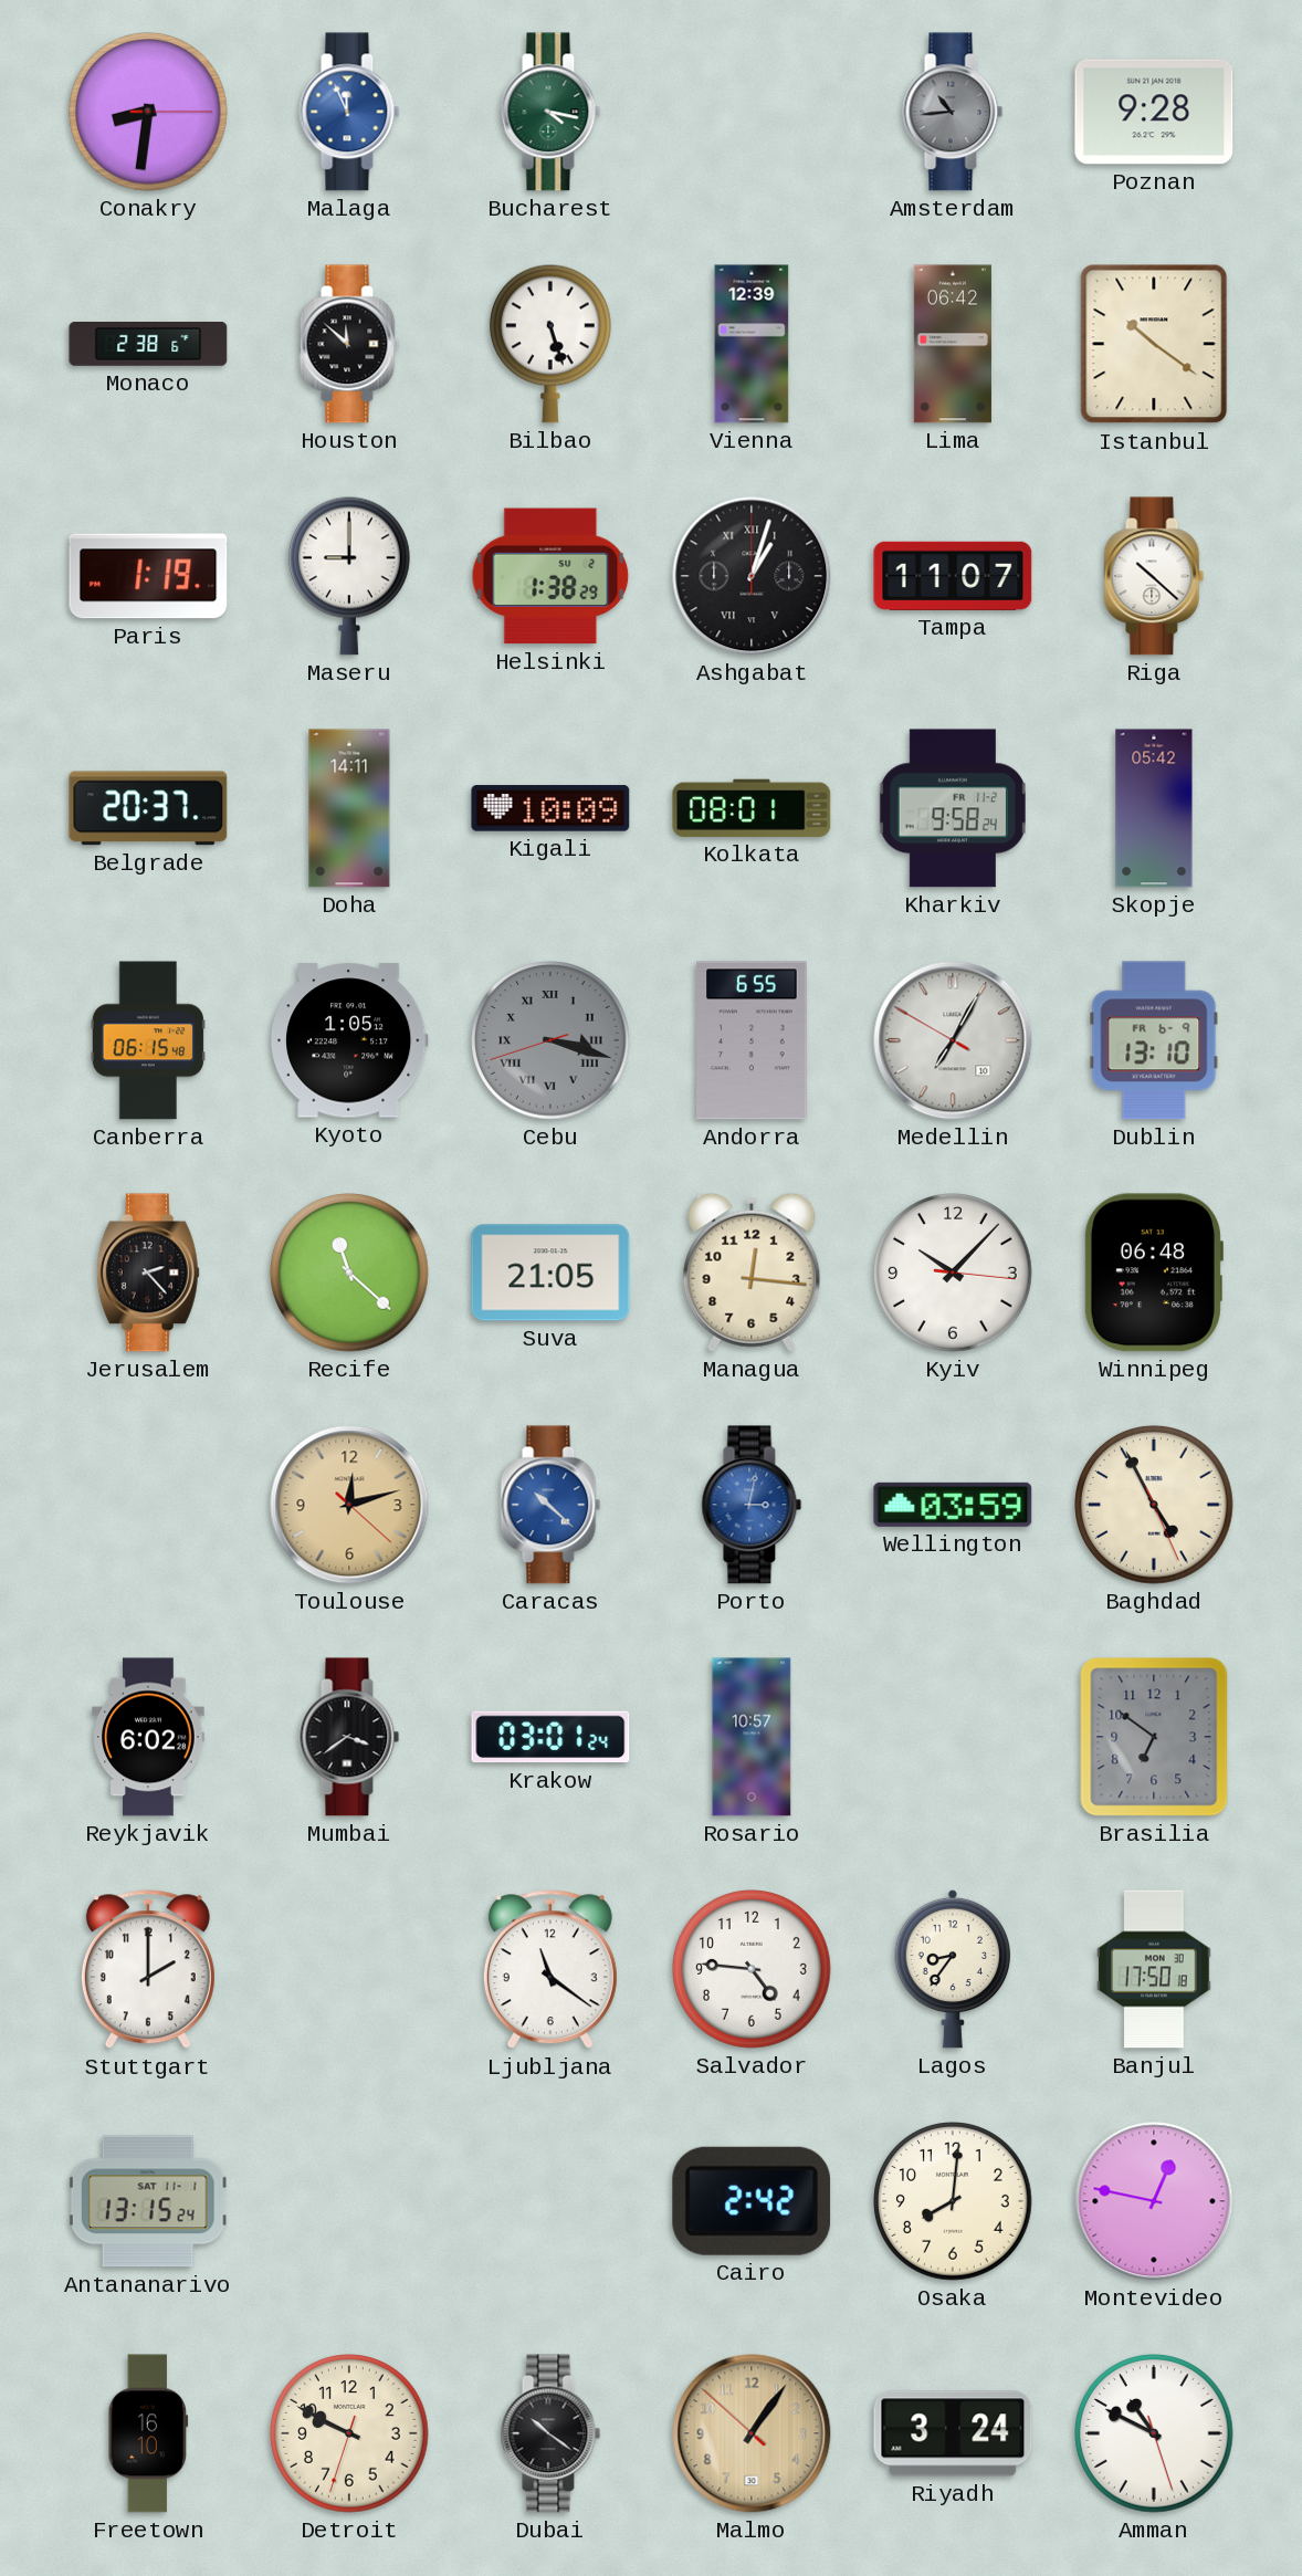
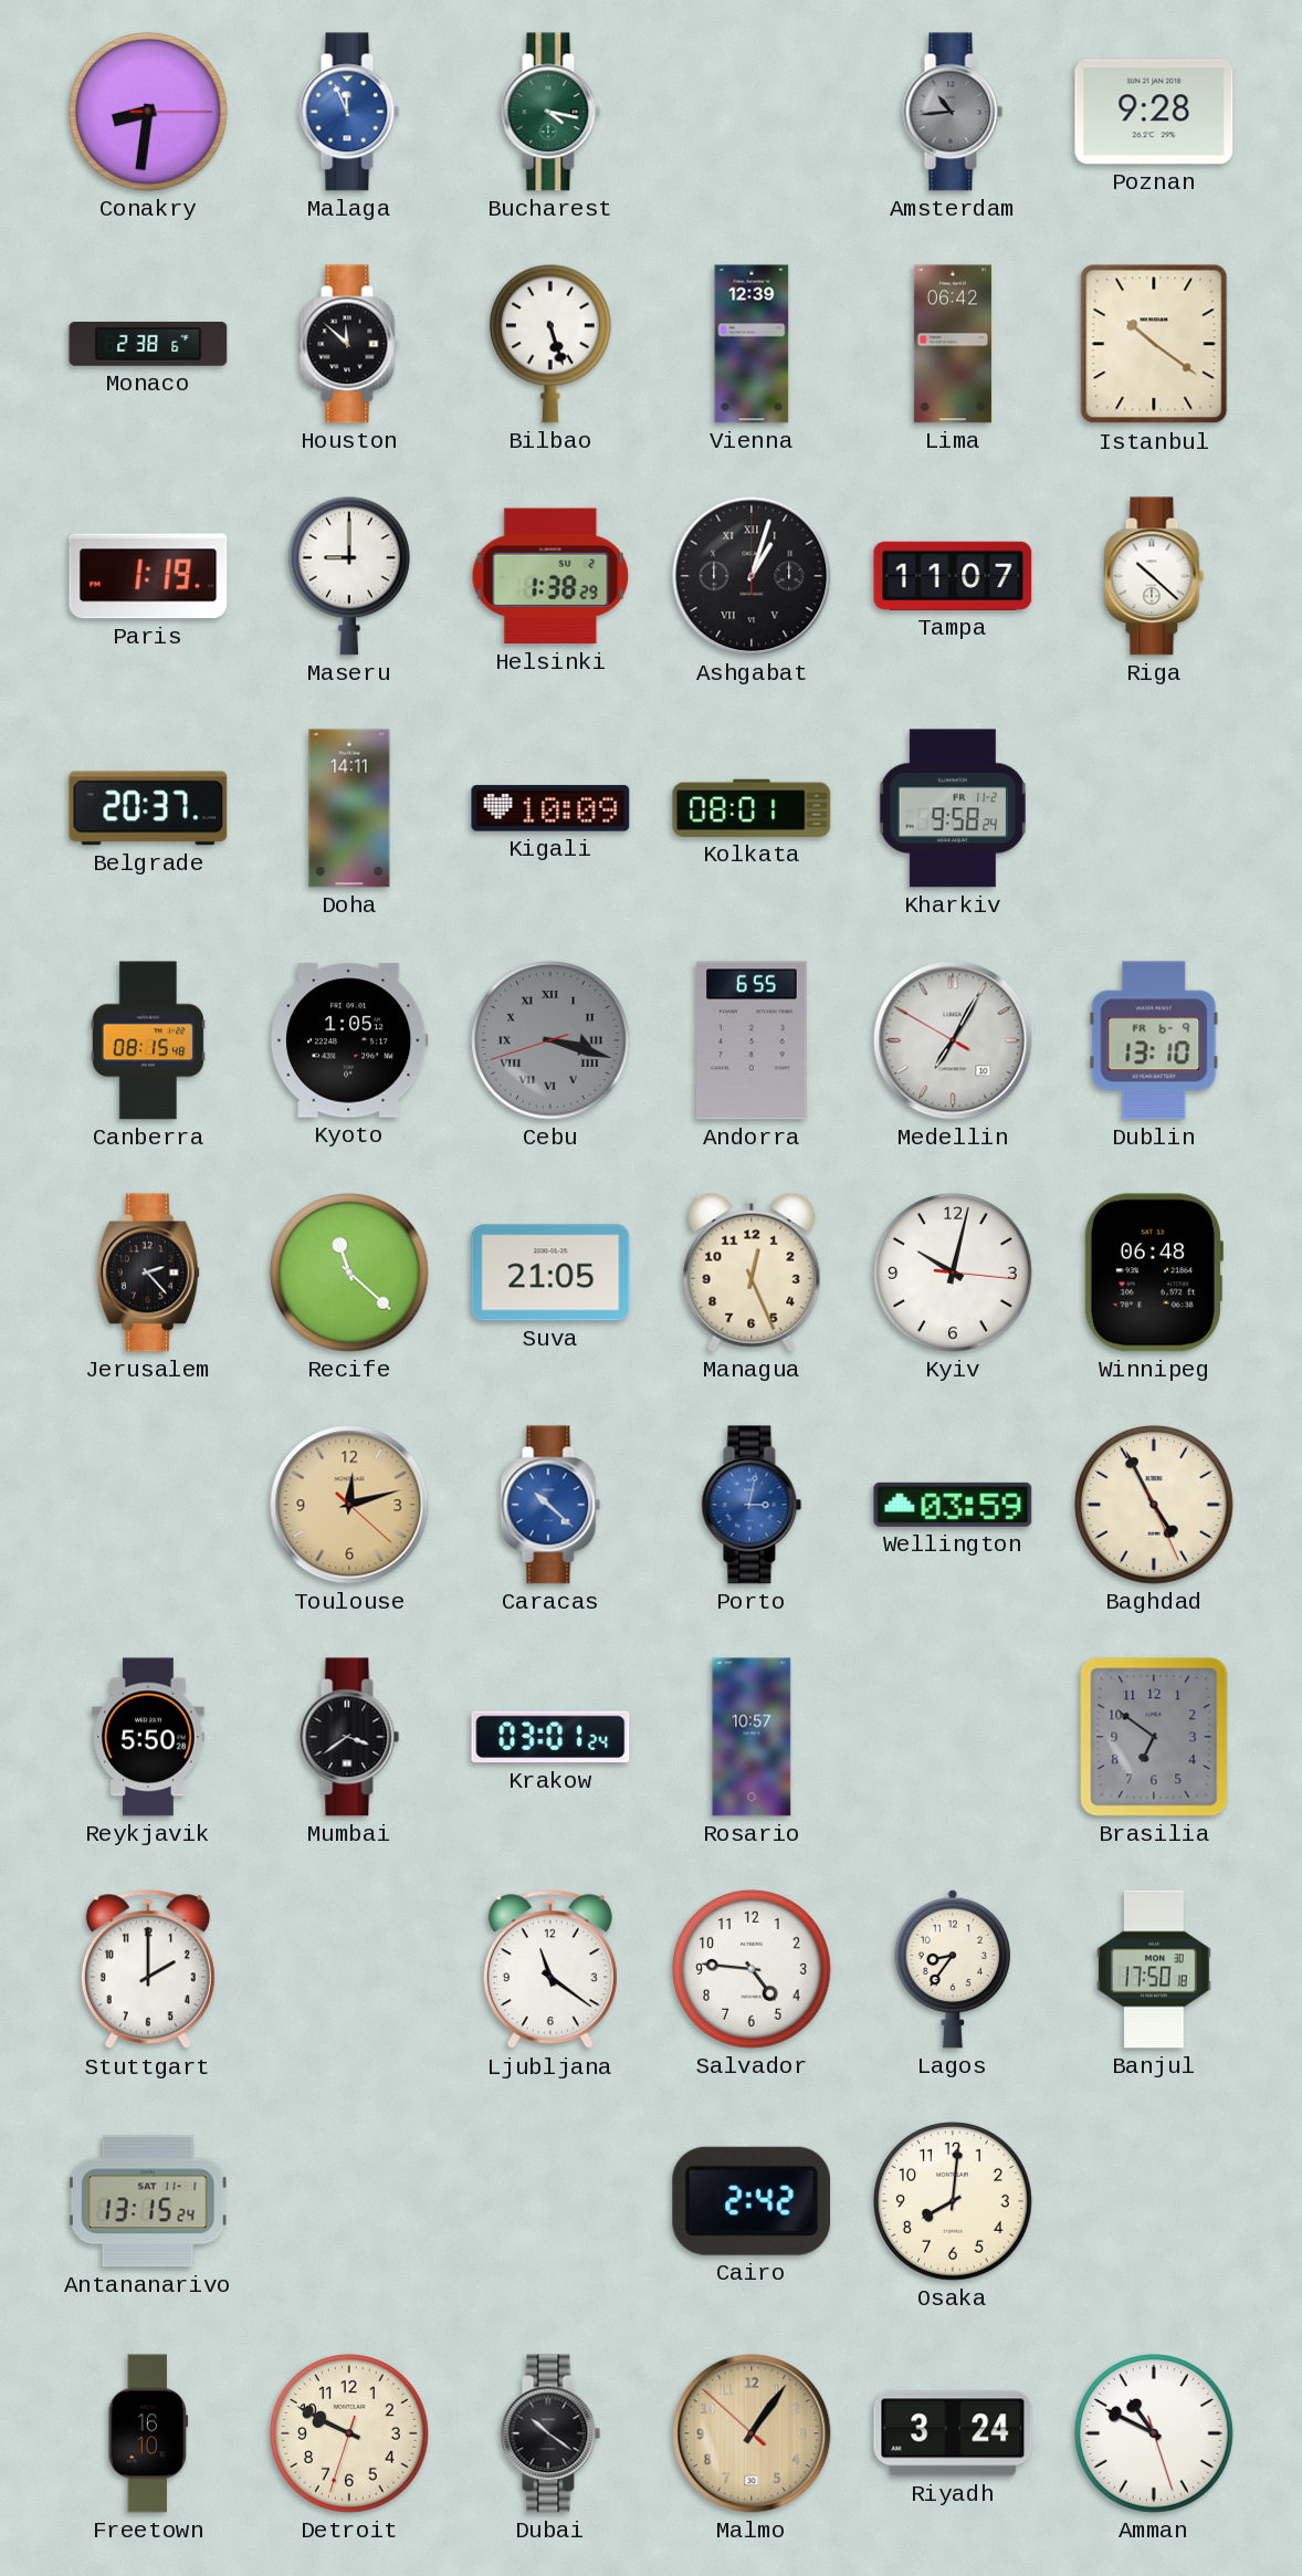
Skopje: 05:42 -> none (1154, 808)
Canberra: 06:15 -> 08:15 (147, 1040)
Managua: 12:16 -> 12:26 (752, 1273)
Kyiv: 10:07 -> 10:02 (953, 1273)
Reykjavik: 6:02 -> 5:50 (148, 1737)
Montevideo: 12:47 -> none (1154, 2201)
